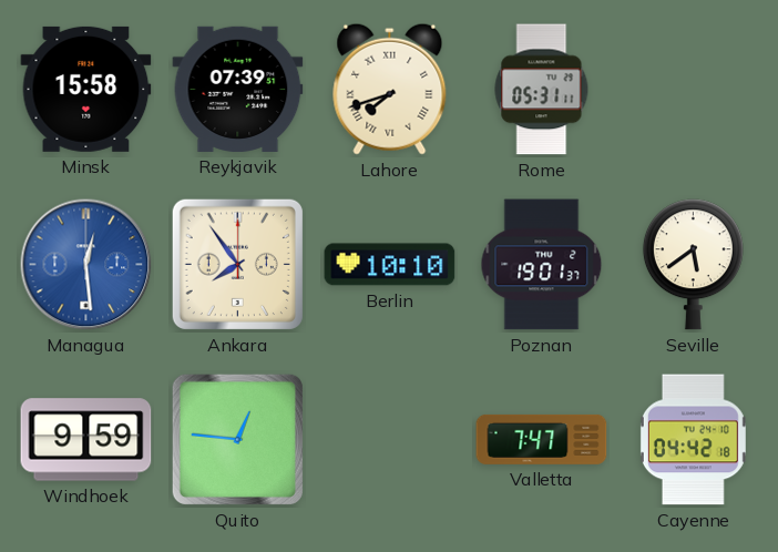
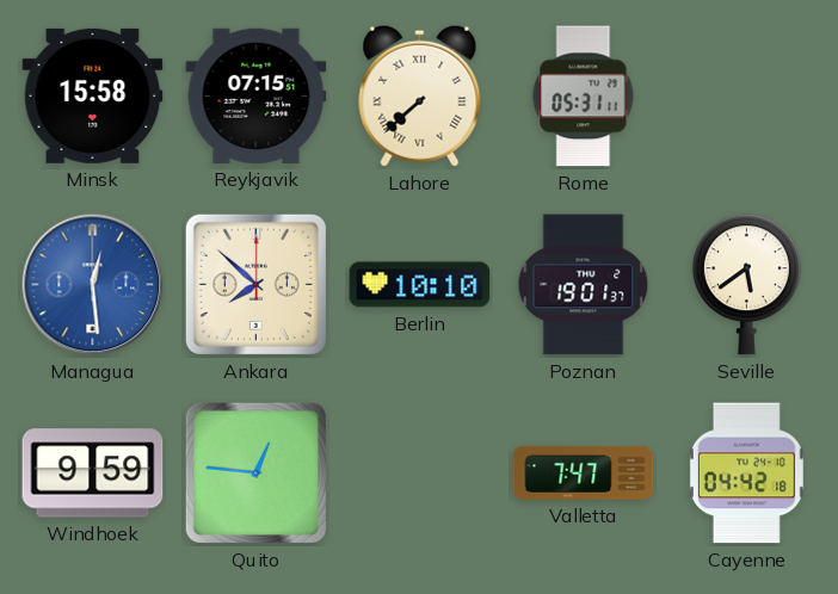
Reykjavik: 07:39 -> 07:15 (257, 95)
Lahore: 7:42 -> 7:38 (420, 95)
Ankara: 7:54 -> 7:52 (255, 284)
